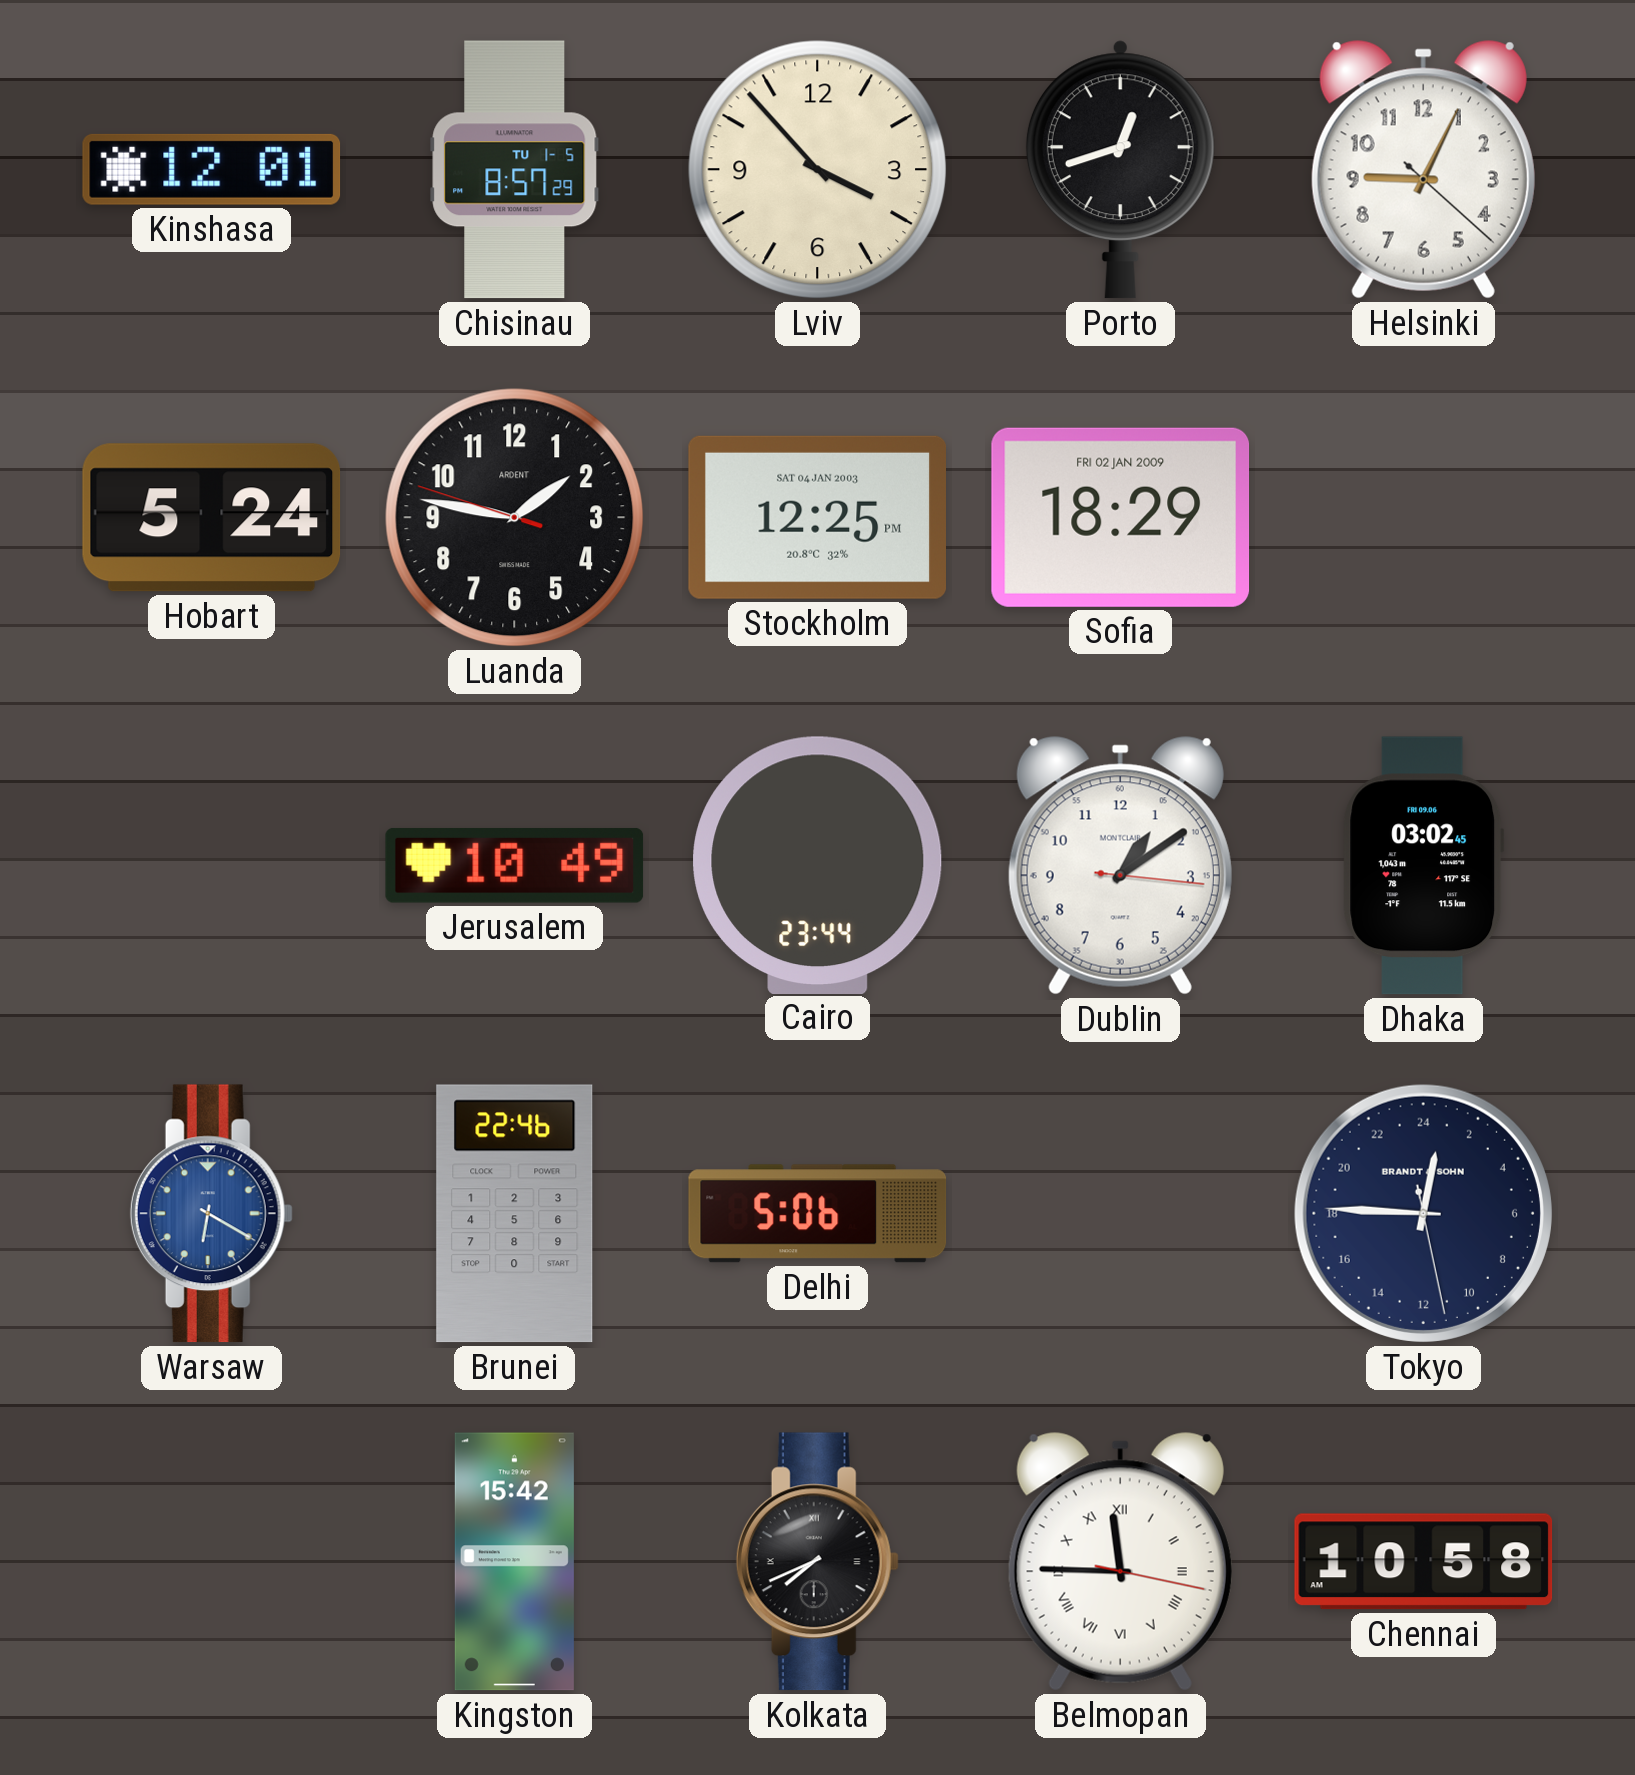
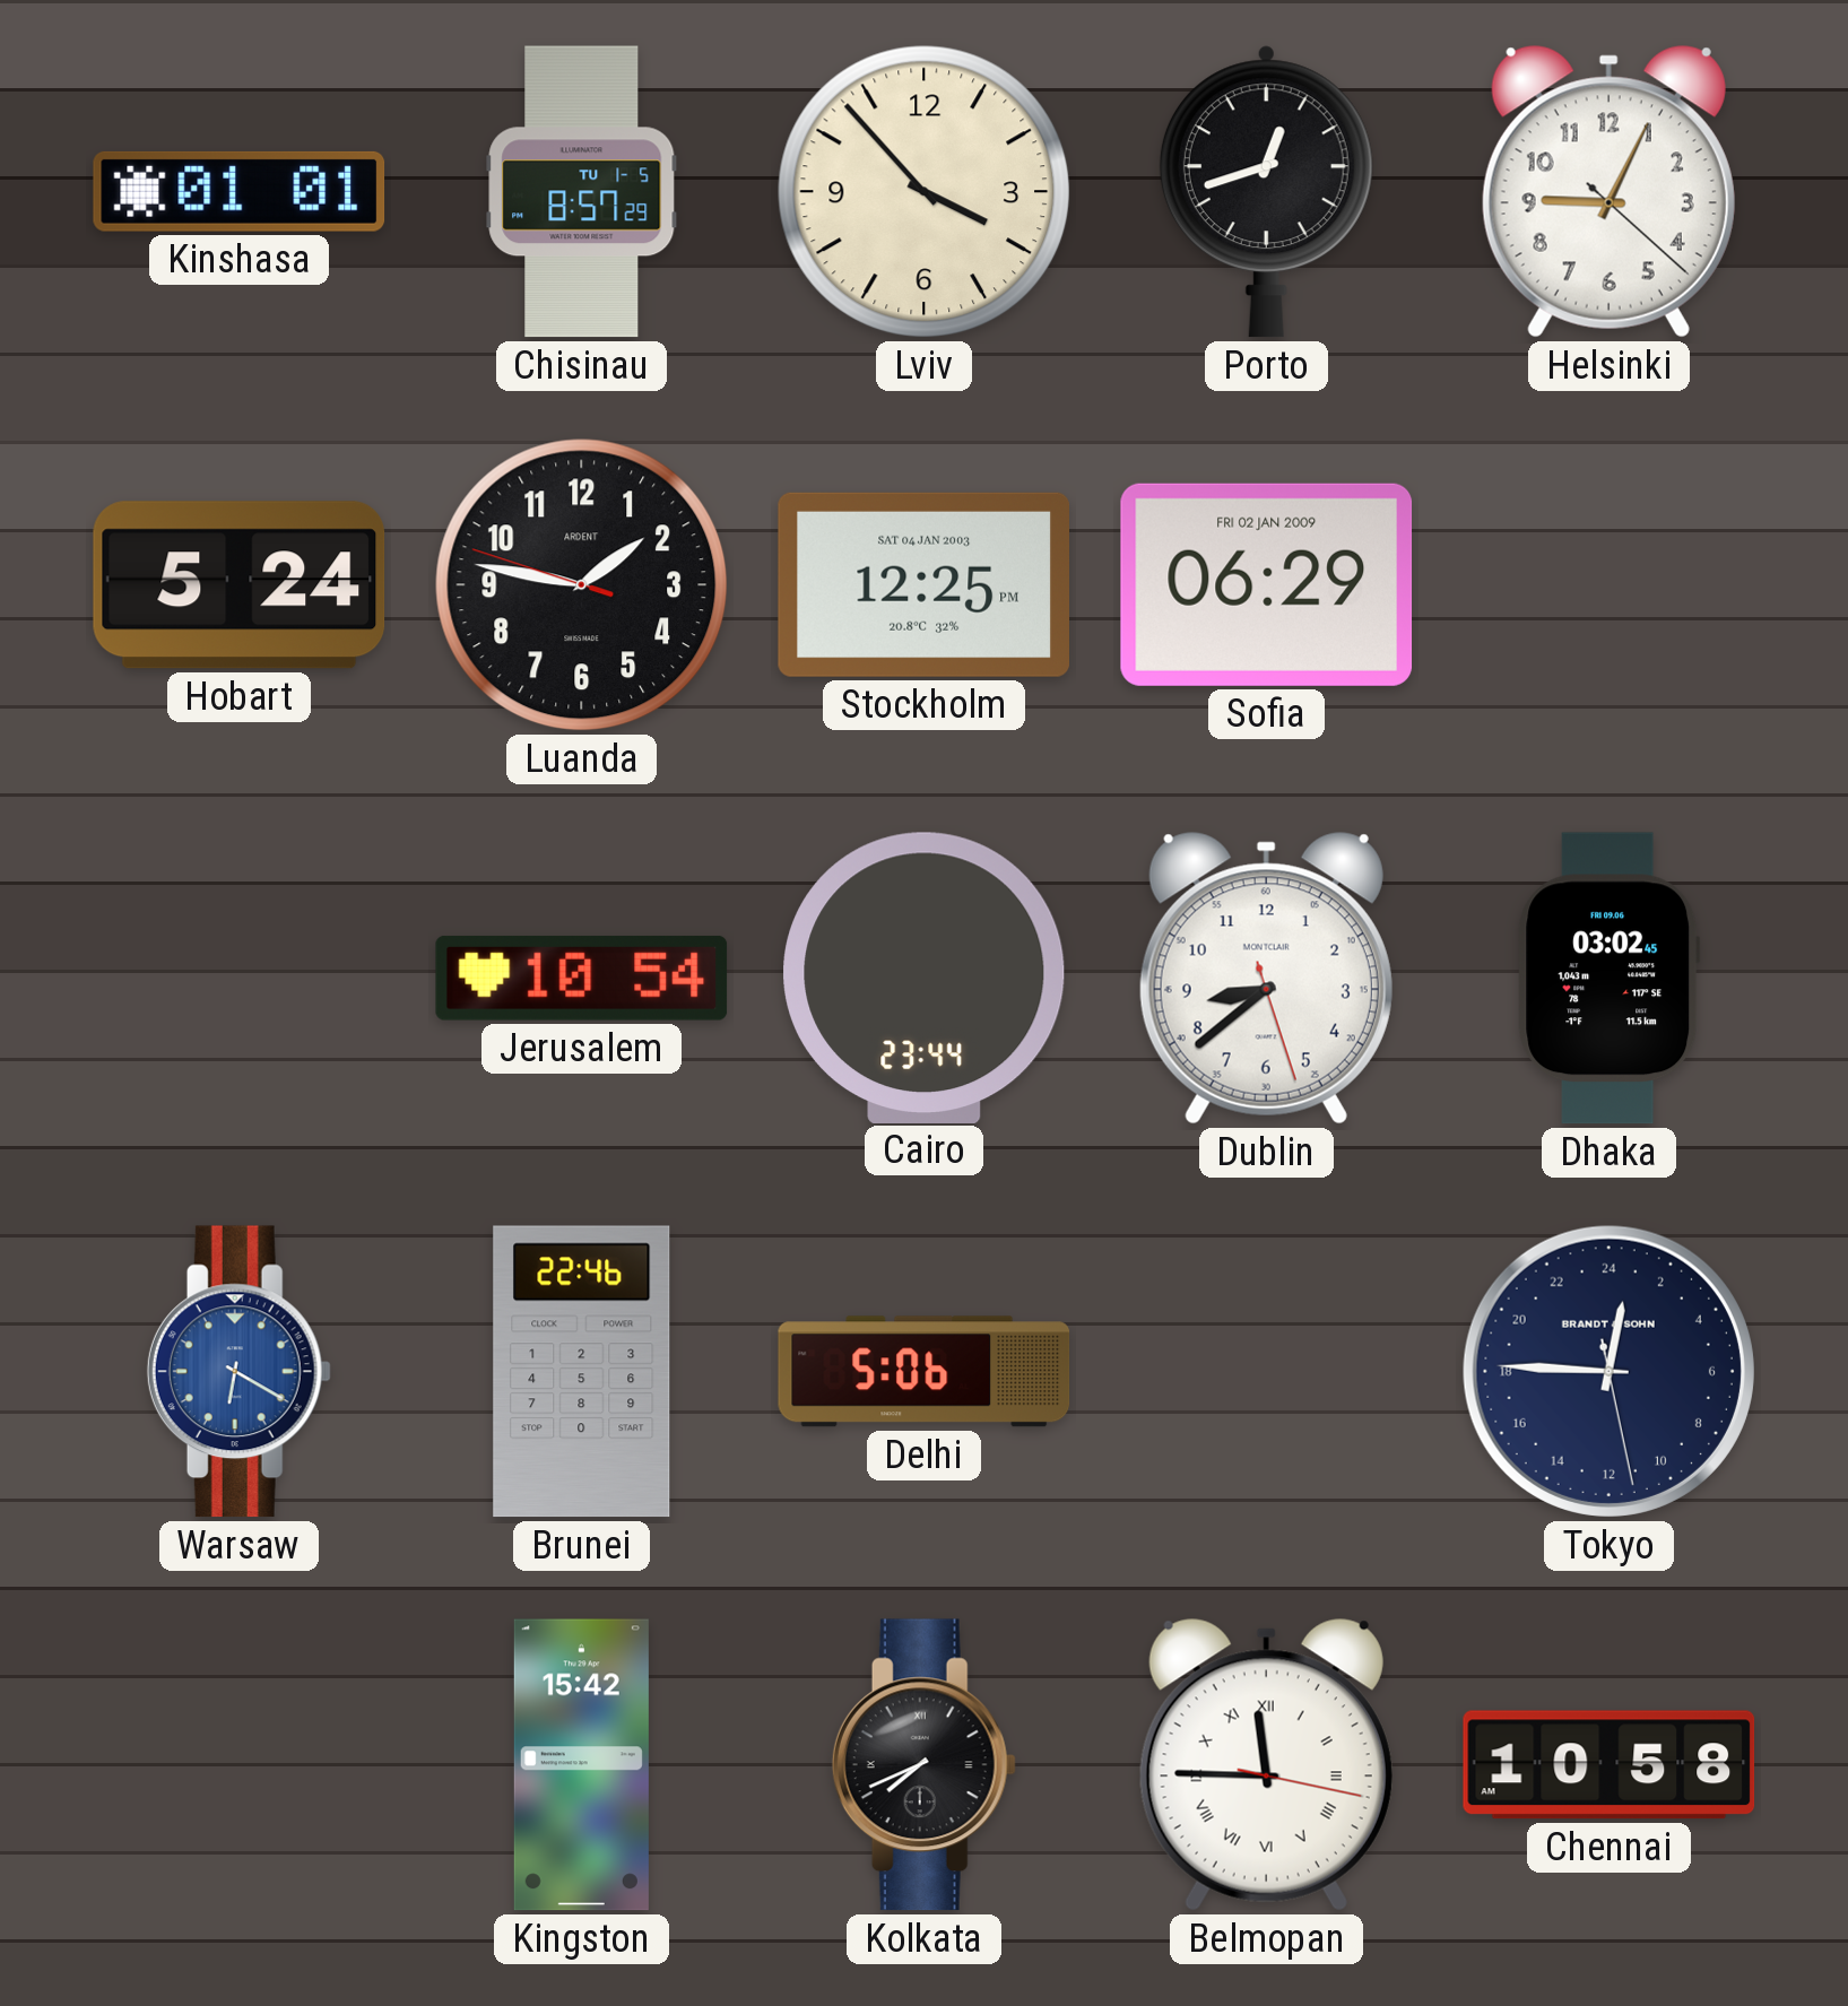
Kinshasa: 12:01 -> 01:01 (240, 191)
Sofia: 18:29 -> 06:29 (1267, 584)
Jerusalem: 10:49 -> 10:54 (582, 978)
Dublin: 1:09 -> 8:38 (1266, 979)
